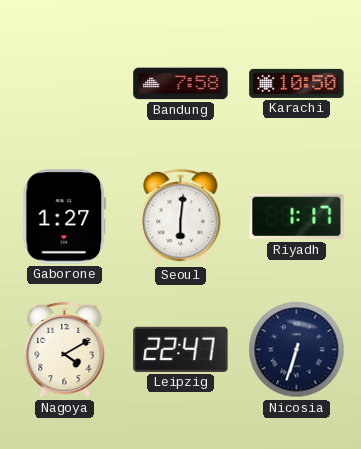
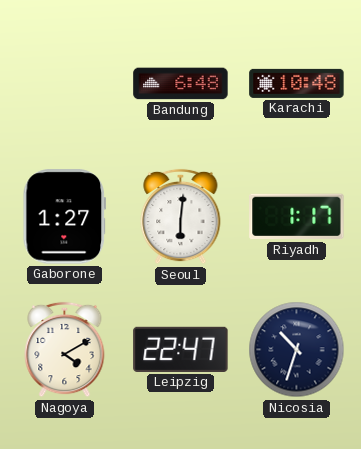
Bandung: 7:58 -> 6:48 (181, 84)
Karachi: 10:50 -> 10:48 (297, 83)
Nicosia: 6:33 -> 10:33 (297, 350)
